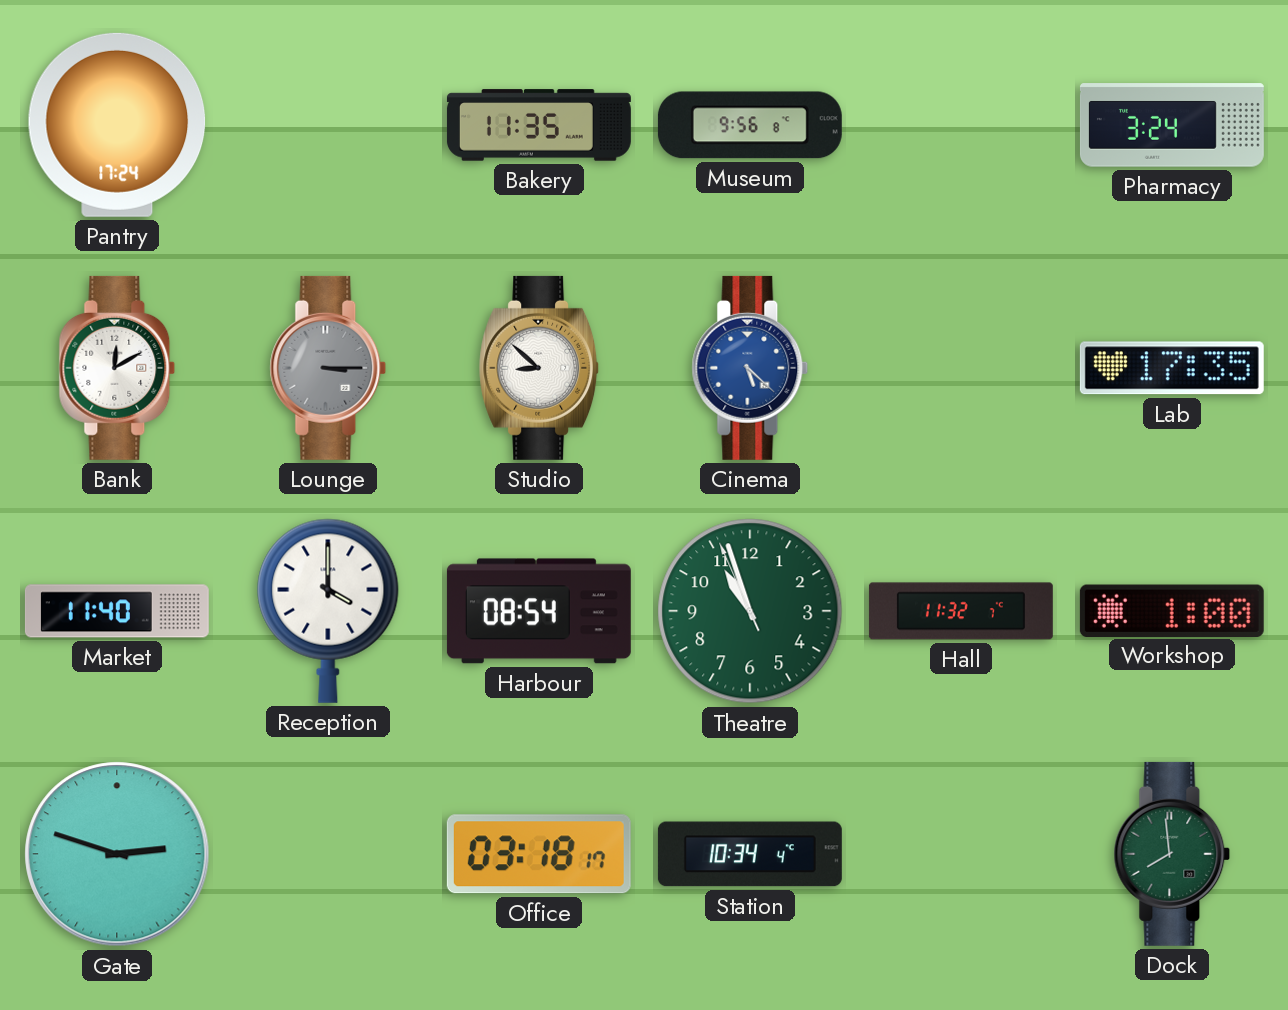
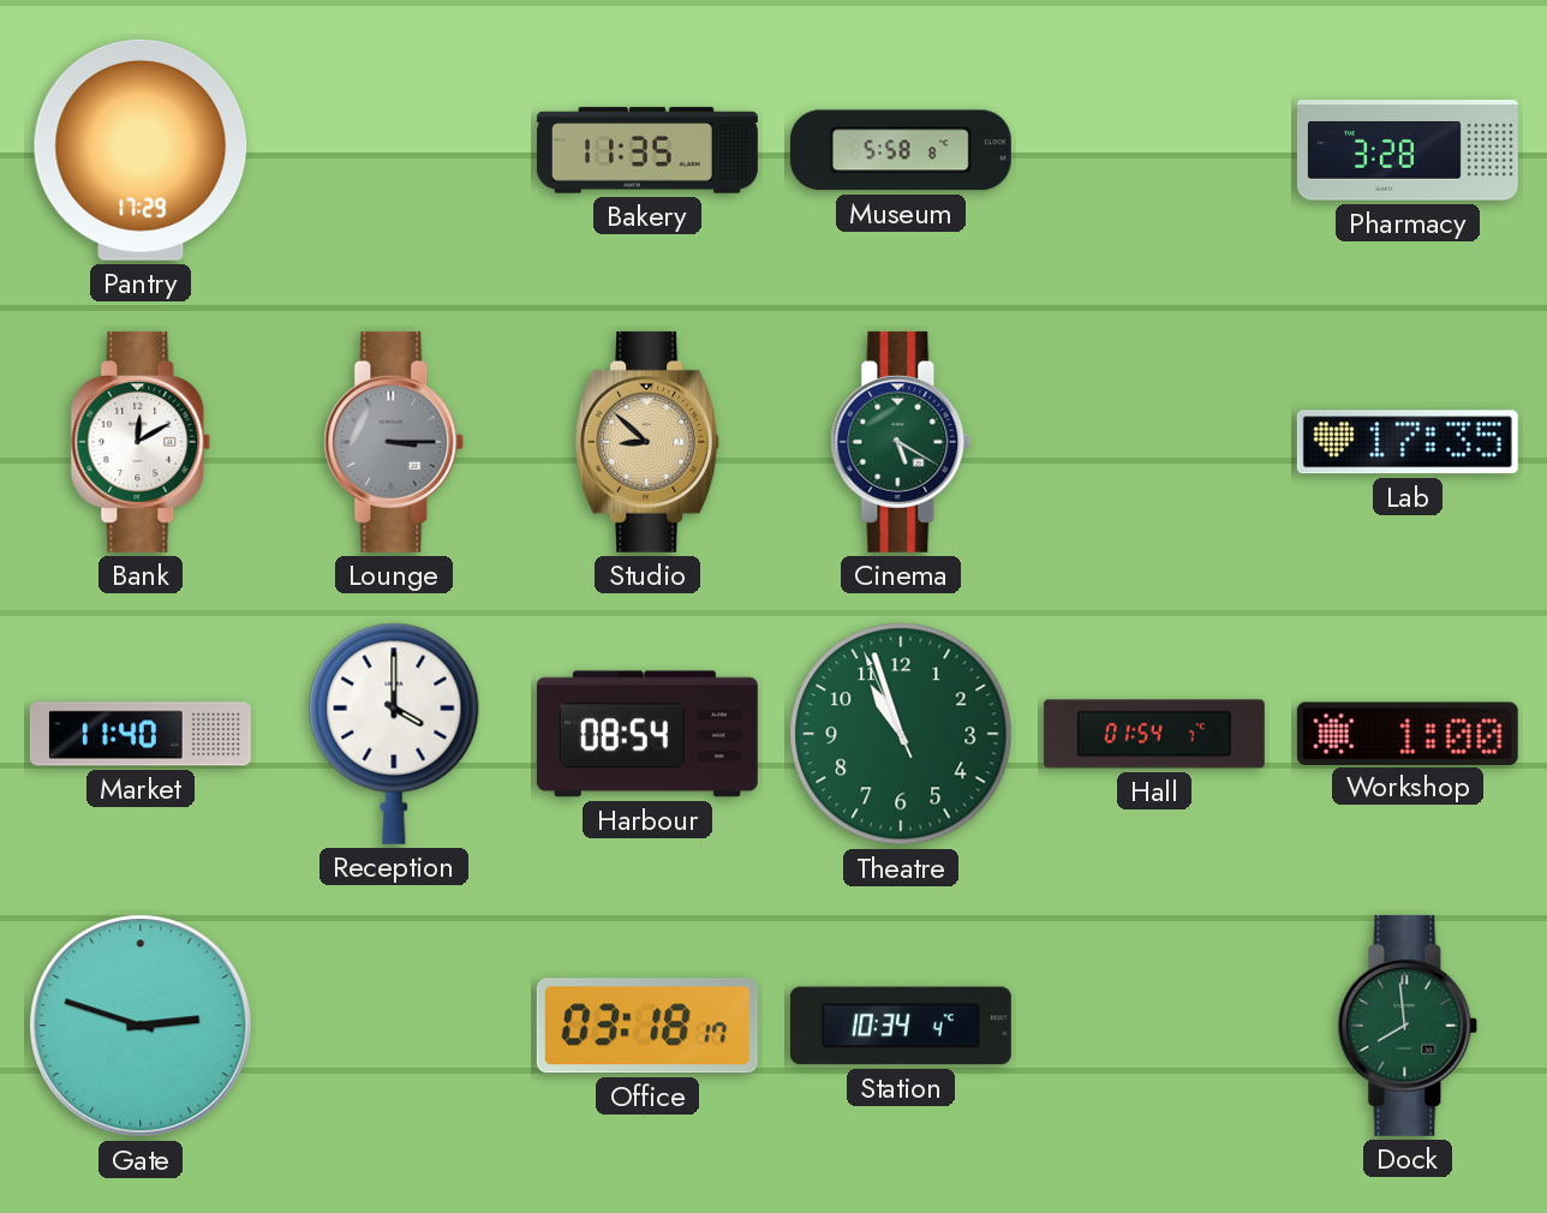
Pantry: 17:24 -> 17:29 (141, 150)
Museum: 9:56 -> 5:58 (901, 150)
Pharmacy: 3:24 -> 3:28 (1408, 150)
Studio dial: white -> champagne (649, 442)
Cinema: 5:22 -> 5:20 (901, 442)
Cinema dial: blue -> green (901, 442)
Hall: 11:32 -> 01:54 (1154, 734)
